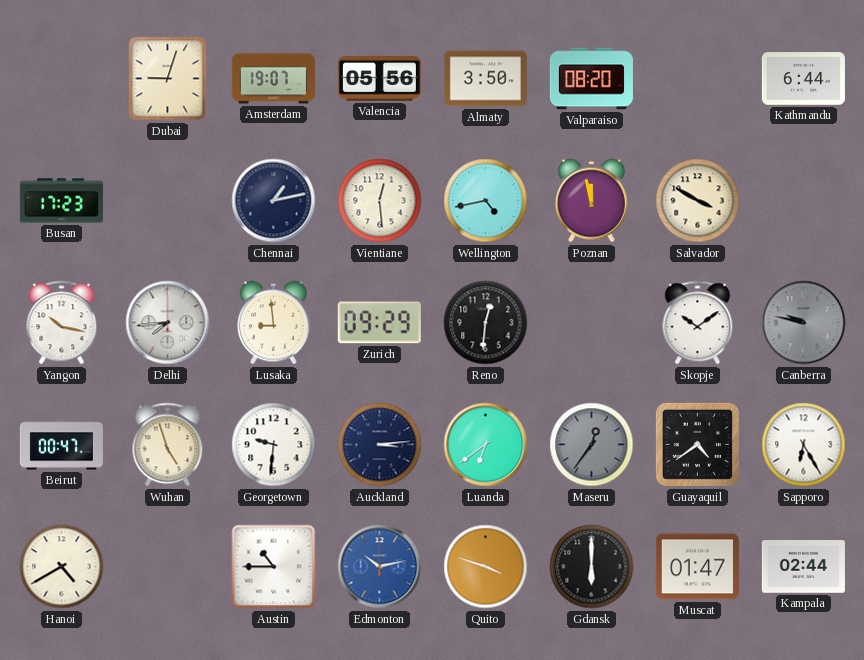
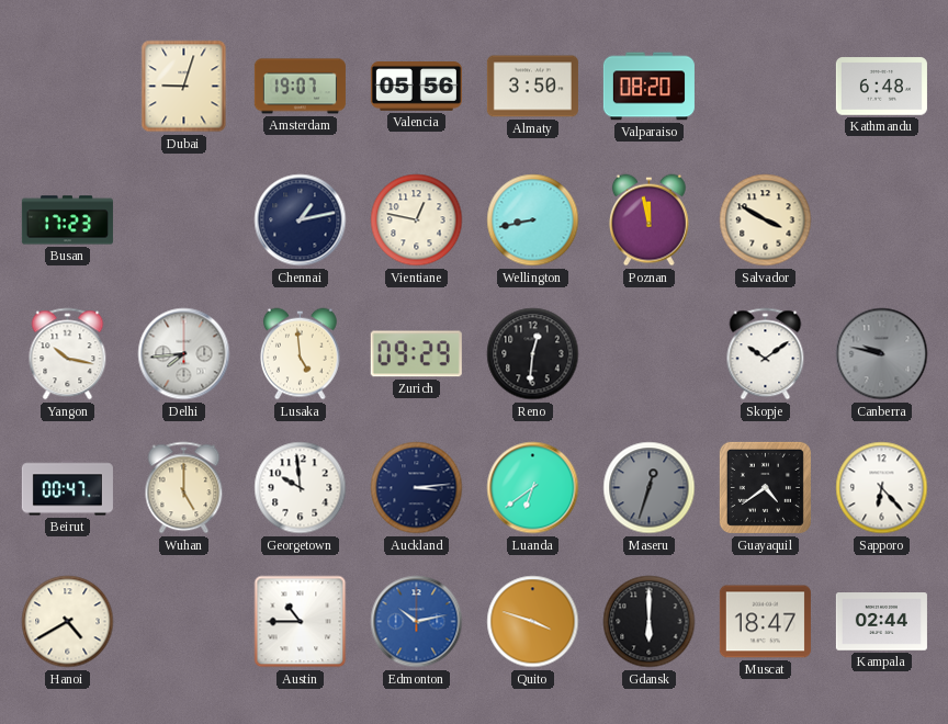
Kathmandu: 6:44 -> 6:48 (881, 87)
Vientiane: 12:29 -> 12:47 (417, 220)
Wellington: 4:43 -> 8:43 (533, 220)
Lusaka: 8:59 -> 4:59 (300, 354)
Wuhan: 4:57 -> 5:00 (184, 488)
Georgetown: 9:31 -> 9:59 (301, 488)
Maseru: 12:36 -> 12:33 (650, 488)
Sapporo: 6:25 -> 6:23 (882, 488)
Muscat: 01:47 -> 18:47 (765, 622)
